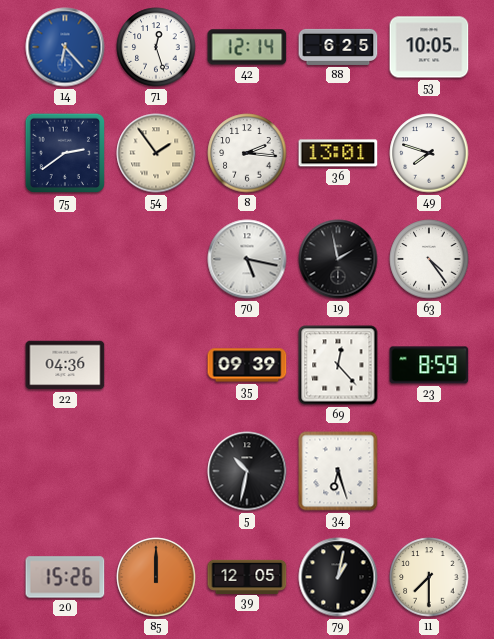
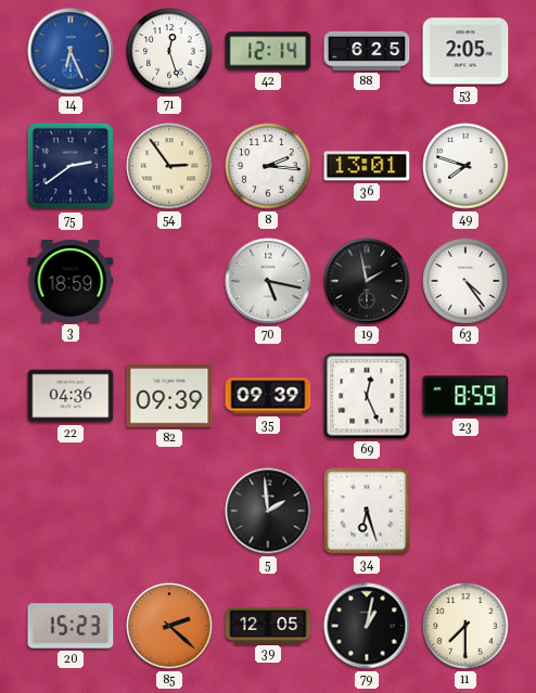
14: 6:23 -> 6:26 (71, 51)
53: 10:05 -> 2:05 (465, 51)
54: 1:54 -> 2:54 (169, 166)
3: none -> 18:59 (71, 281)
82: none -> 09:39 (169, 396)
69: 12:23 -> 12:26 (367, 396)
5: 10:32 -> 1:59 (268, 511)
20: 15:26 -> 15:23 (71, 626)
85: 12:00 -> 2:22 (169, 626)
